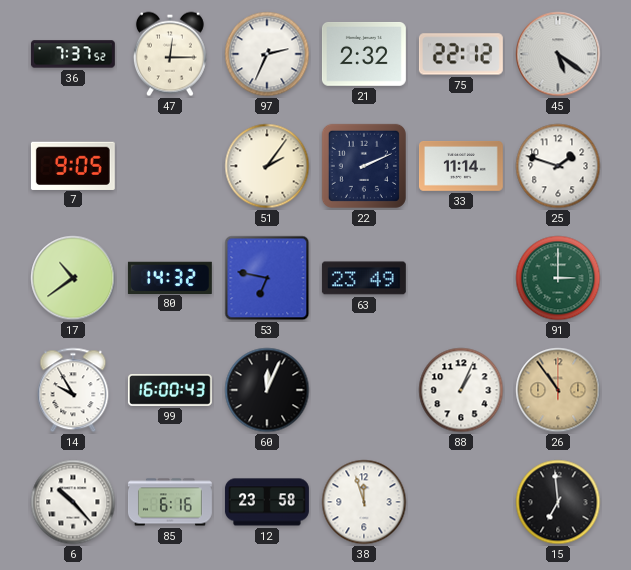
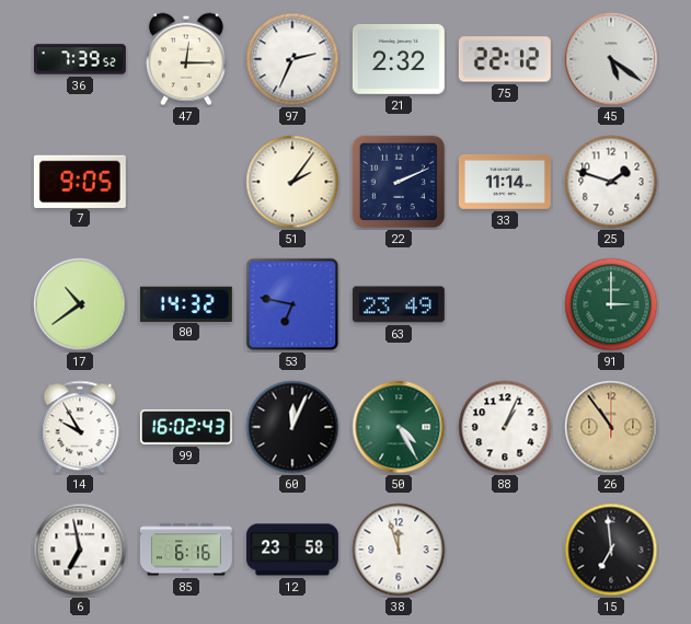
36: 7:37 -> 7:39 (80, 59)
99: 16:00 -> 16:02 (186, 427)
50: none -> 4:25 (399, 427)
6: 10:23 -> 6:58 (80, 550)
